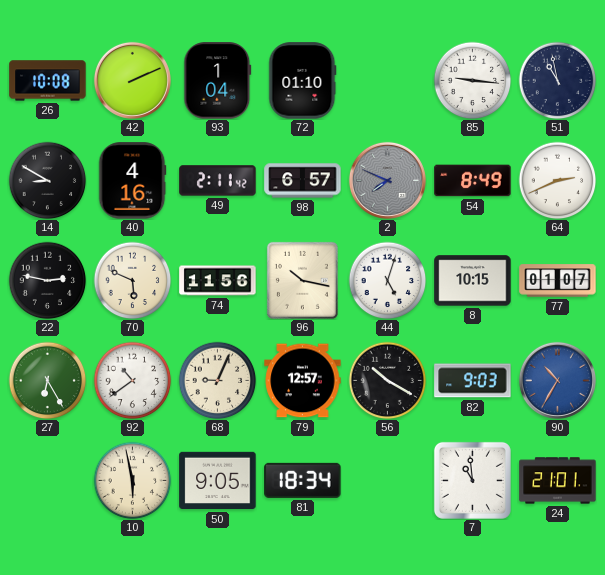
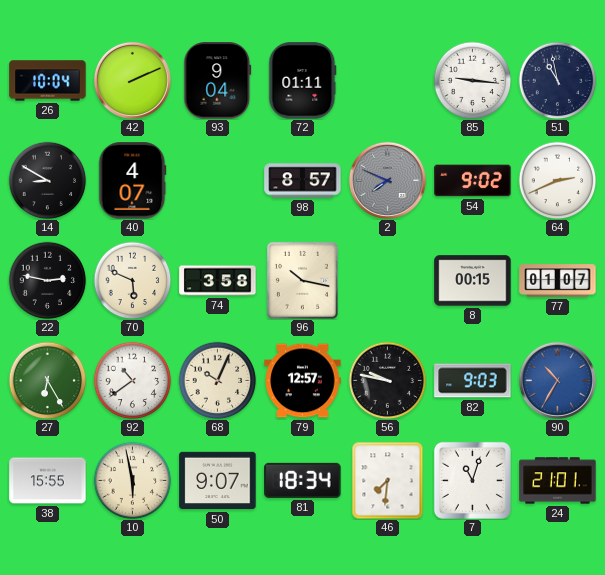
26: 10:08 -> 10:04 (48, 81)
93: 1:04 -> 9:04 (218, 81)
72: 01:10 -> 01:11 (303, 81)
40: 4:16 -> 4:07 (132, 181)
49: 2:11 -> none (218, 181)
98: 6:57 -> 8:57 (303, 181)
54: 8:49 -> 9:02 (473, 181)
74: 11:56 -> 3:58 (218, 281)
44: 5:03 -> none (387, 280)
8: 10:15 -> 00:15 (473, 281)
68: 9:04 -> 10:04 (217, 380)
56: 10:20 -> 9:47 (387, 380)
38: none -> 15:55 (48, 481)
50: 9:05 -> 9:07 (218, 481)
46: none -> 7:31 (388, 480)
7: 10:59 -> 11:03 (472, 480)
